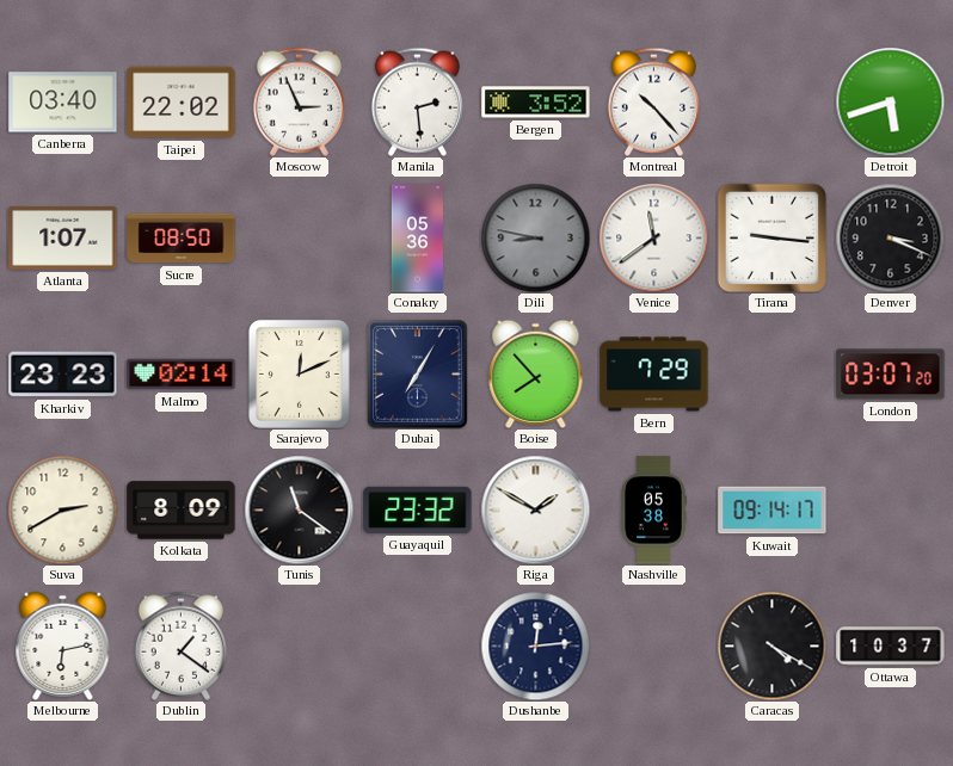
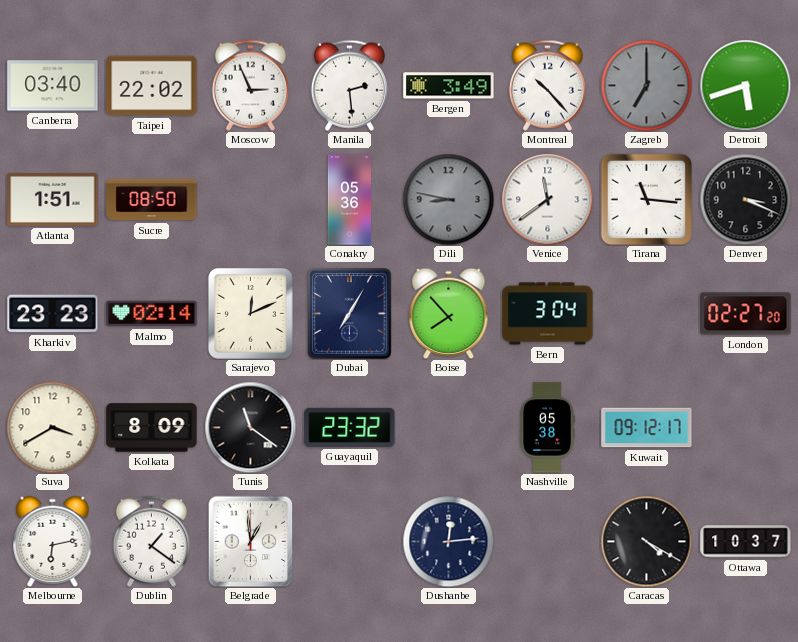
Bergen: 3:52 -> 3:49 (449, 86)
Zagreb: none -> 7:00 (646, 85)
Atlanta: 1:07 -> 1:51 (53, 199)
Tirana: 9:16 -> 11:16 (646, 199)
Bern: 7:29 -> 3:04 (548, 314)
London: 03:07 -> 02:27 (746, 314)
Suva: 2:40 -> 3:40 (52, 427)
Riga: 1:50 -> none (535, 509)
Kuwait: 09:14 -> 09:12 (647, 428)
Belgrade: none -> 12:59 (251, 541)
